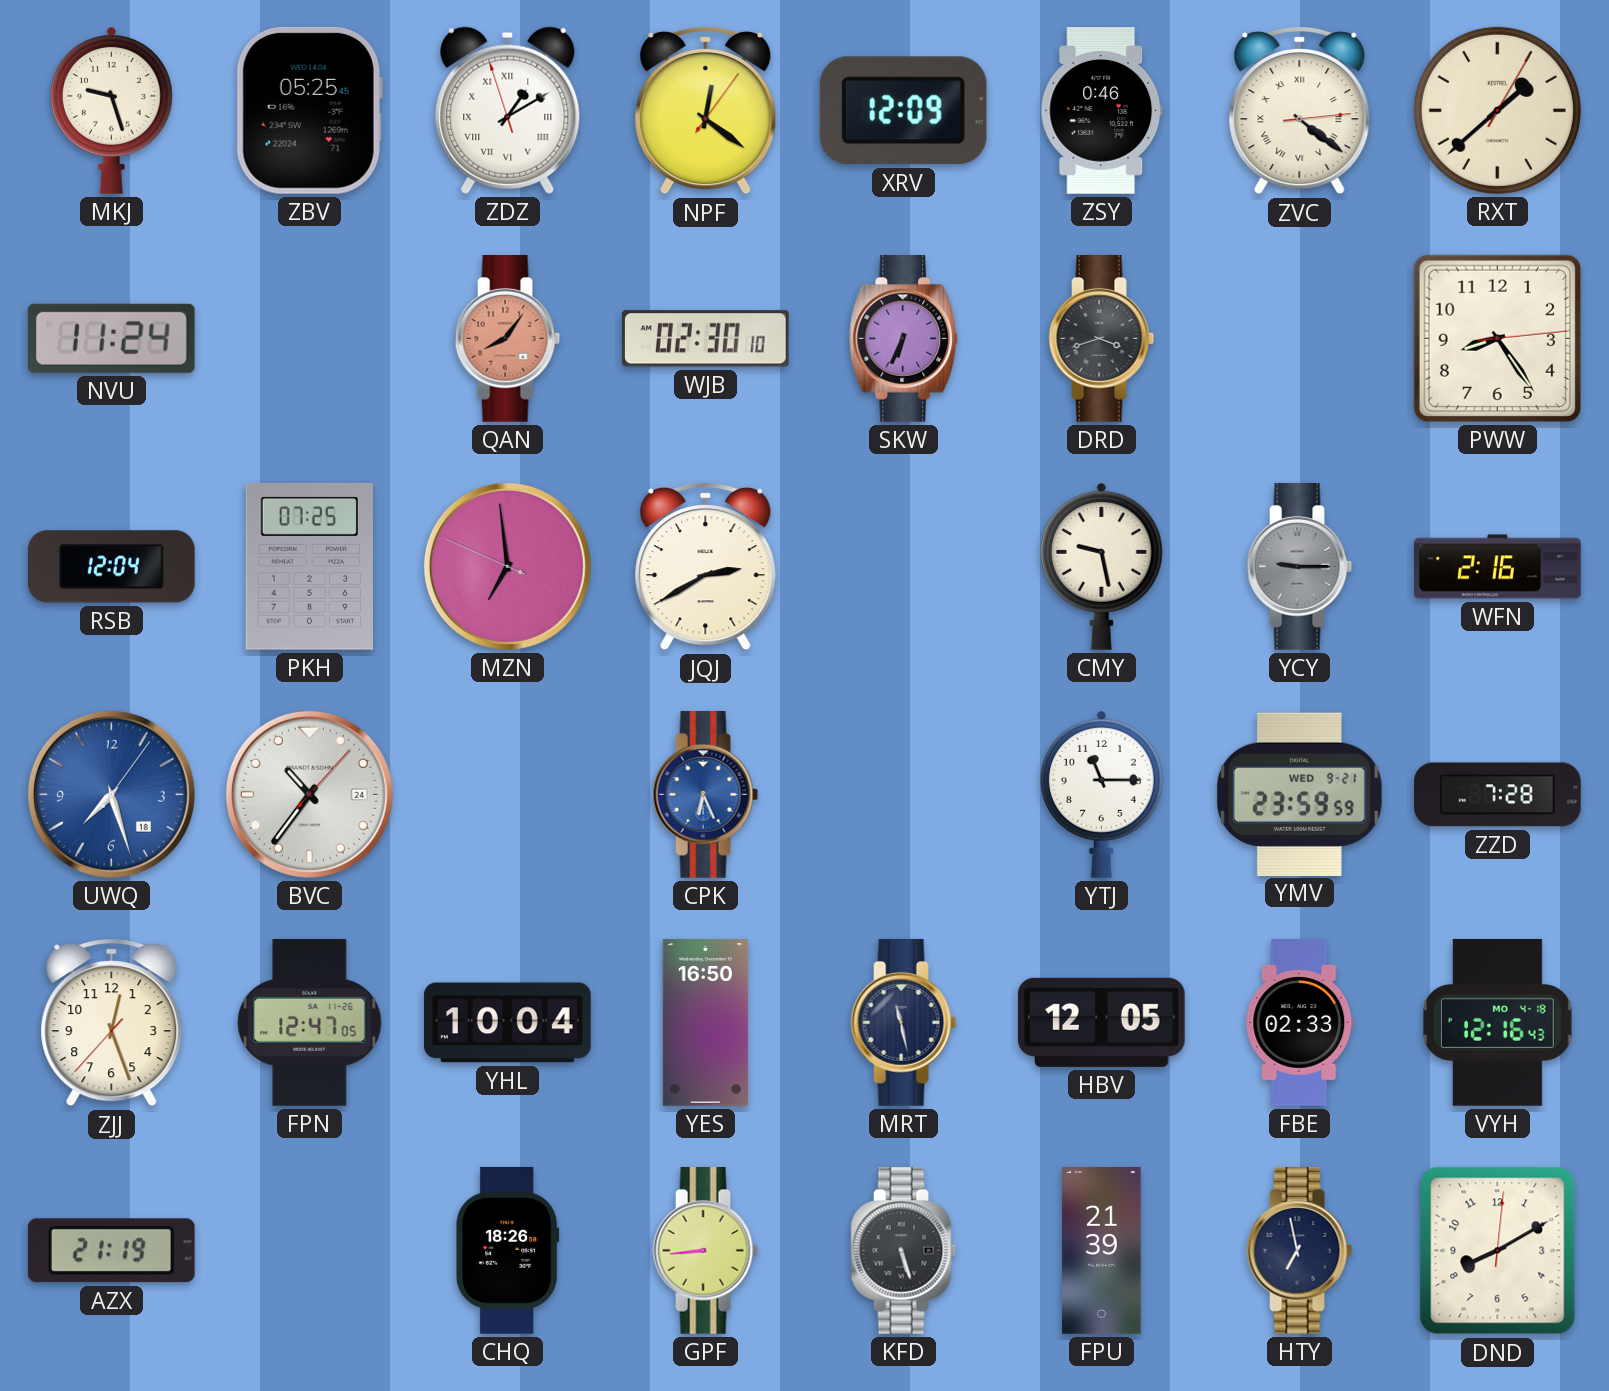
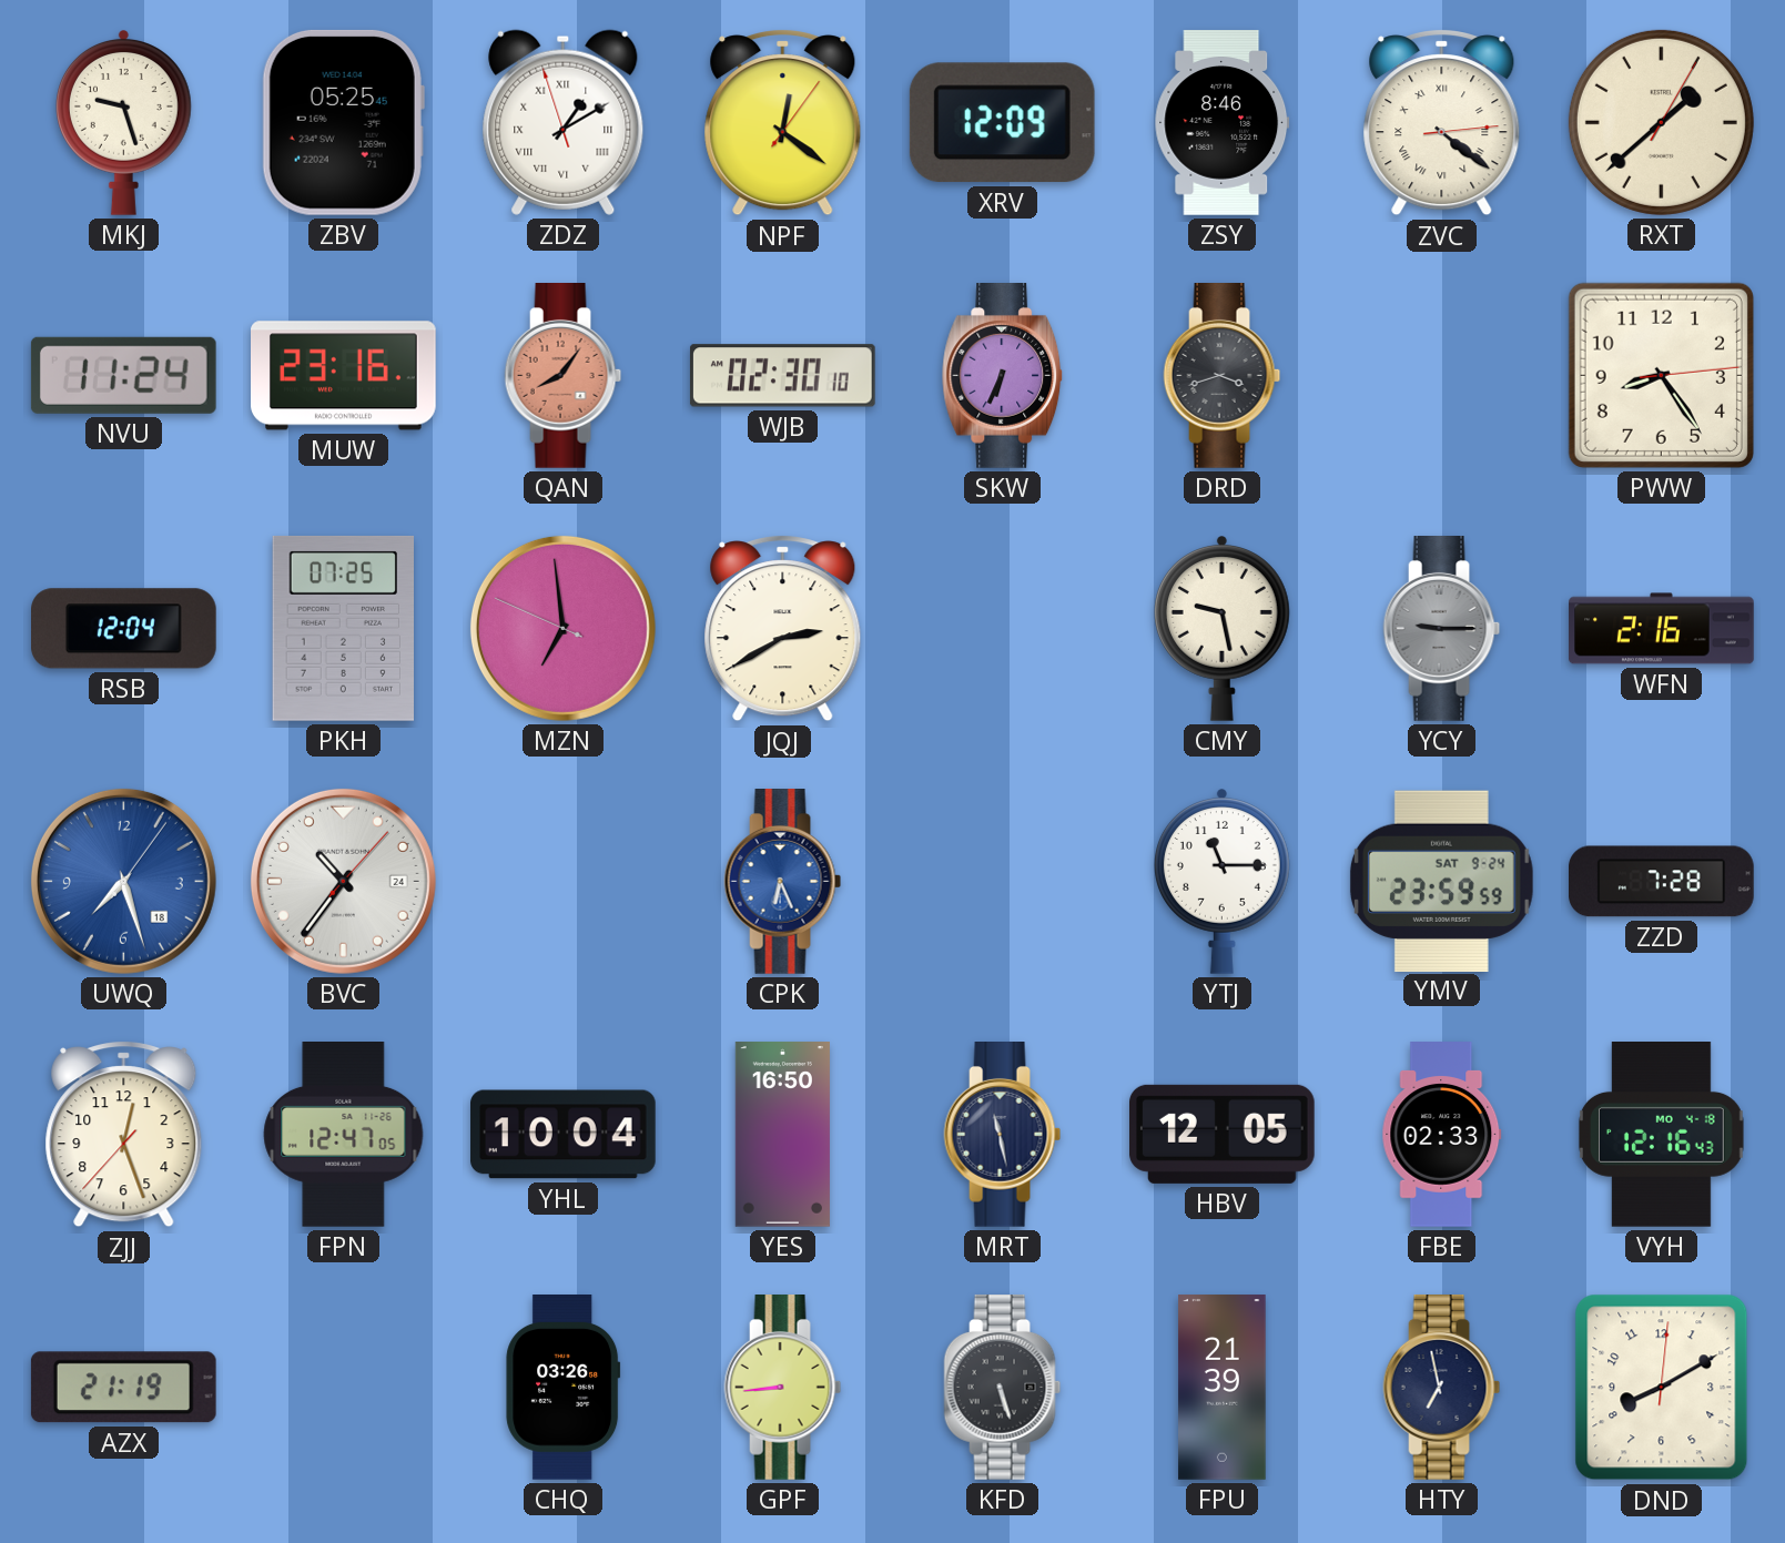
ZSY: 0:46 -> 8:46 (1223, 123)
MUW: none -> 23:16 (344, 376)
YMV date: WED 9-21 -> SAT 9-24 (1441, 881)
CHQ: 18:26 -> 03:26 (564, 1388)
